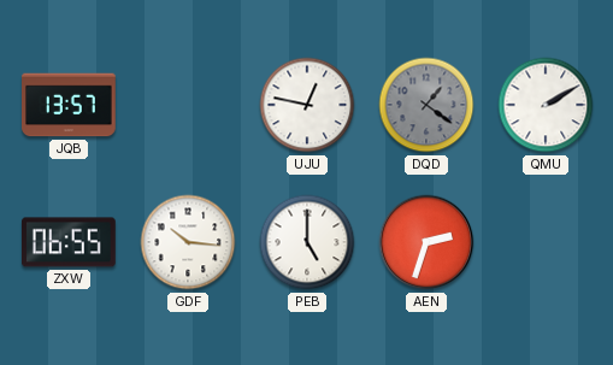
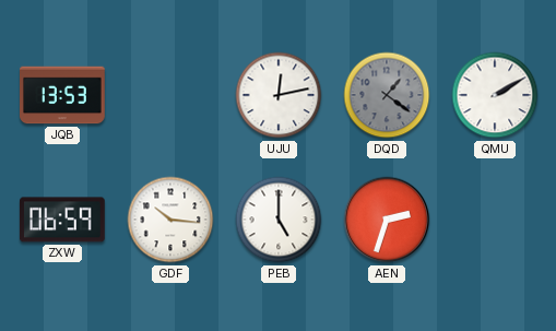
JQB: 13:57 -> 13:53 (63, 95)
UJU: 12:47 -> 12:13 (279, 95)
ZXW: 06:55 -> 06:59 (62, 220)
